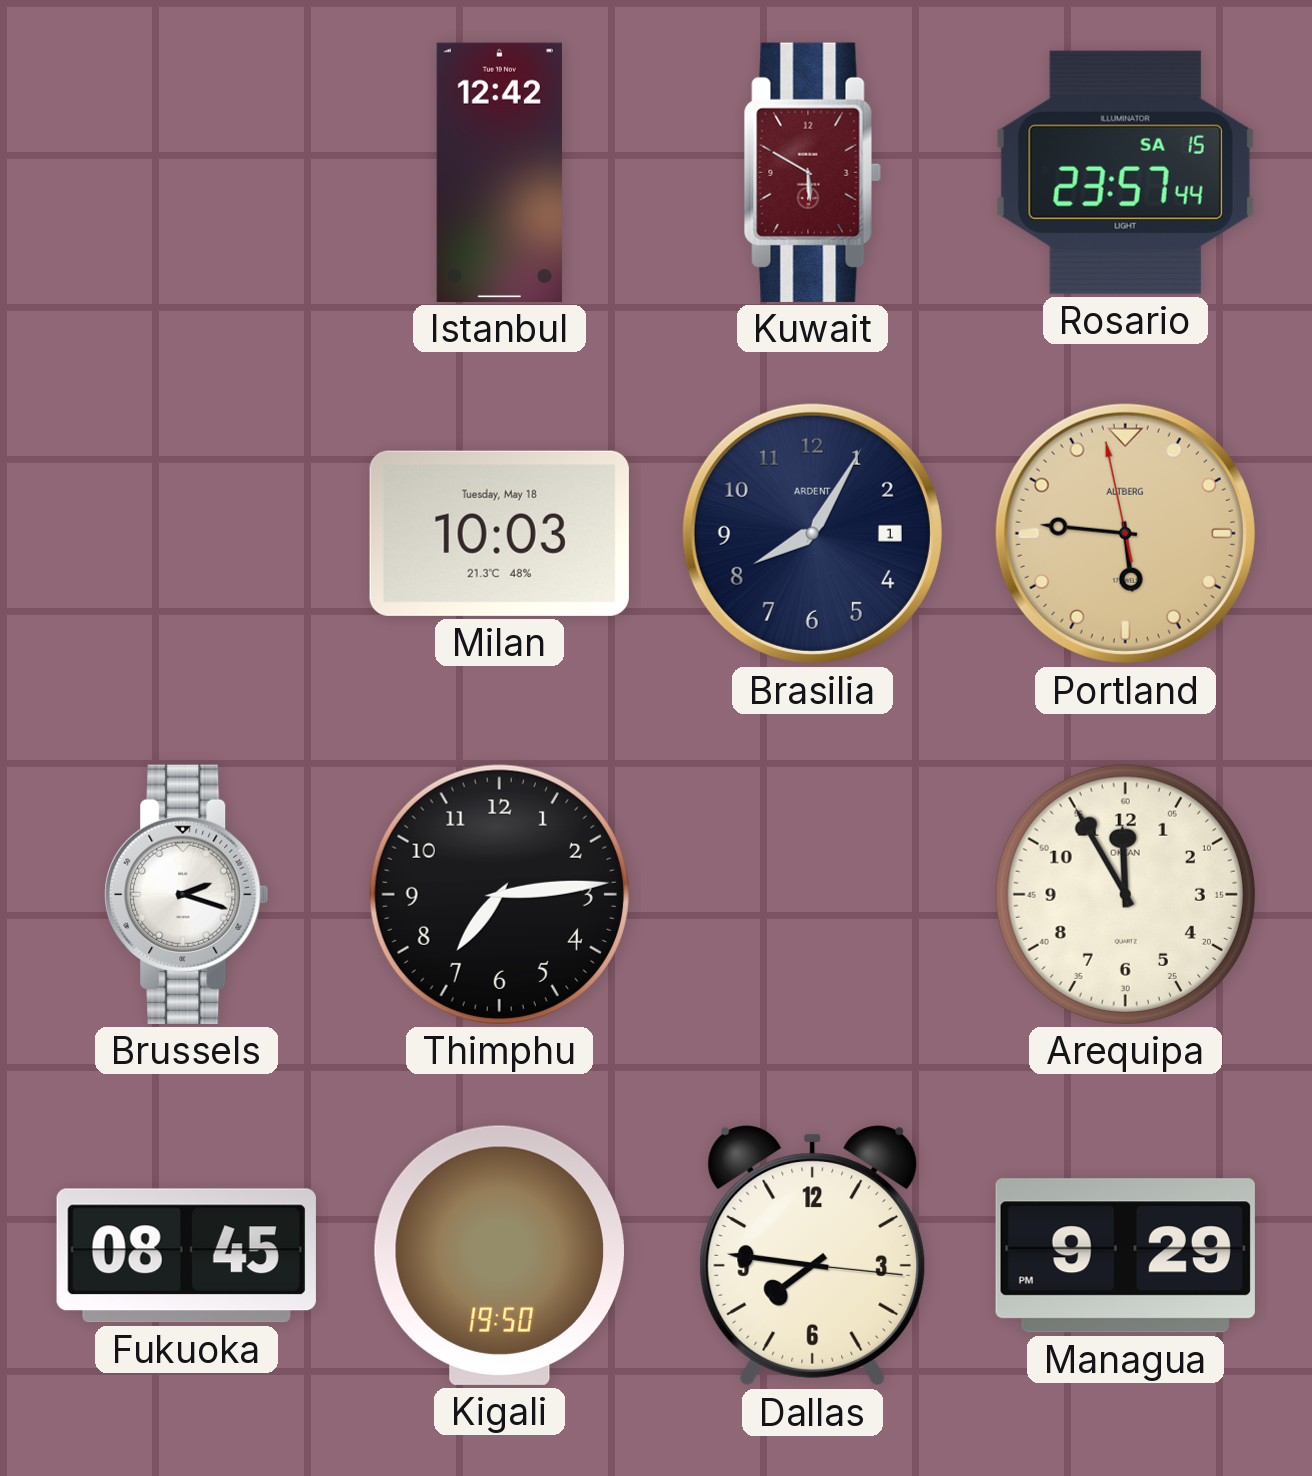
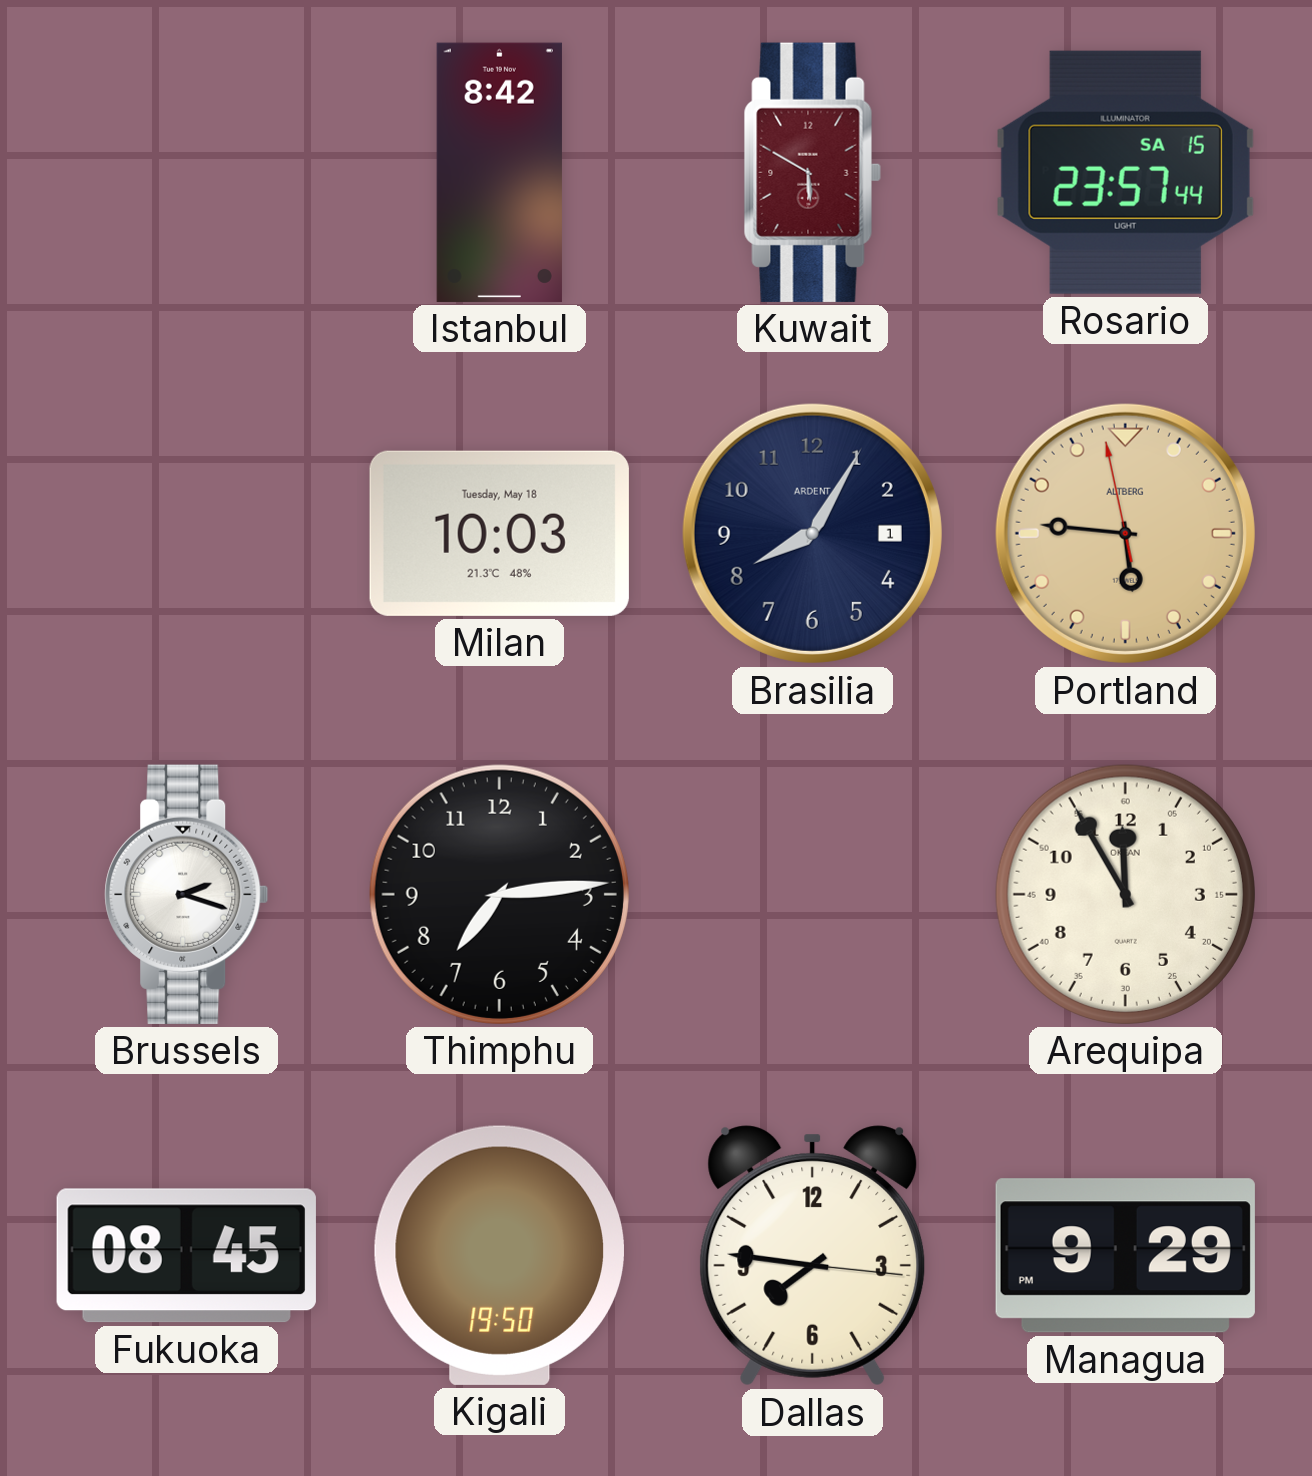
Istanbul: 12:42 -> 8:42 (499, 172)
